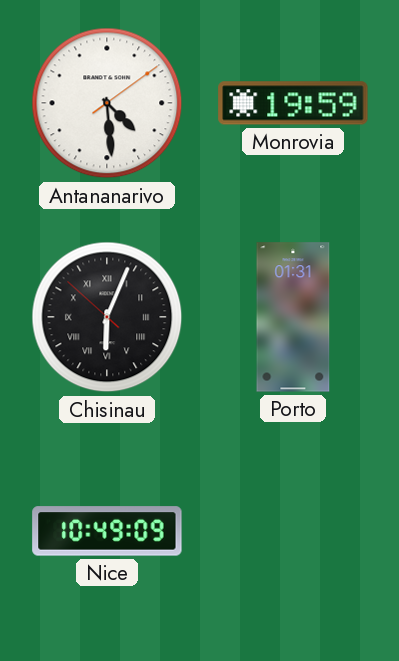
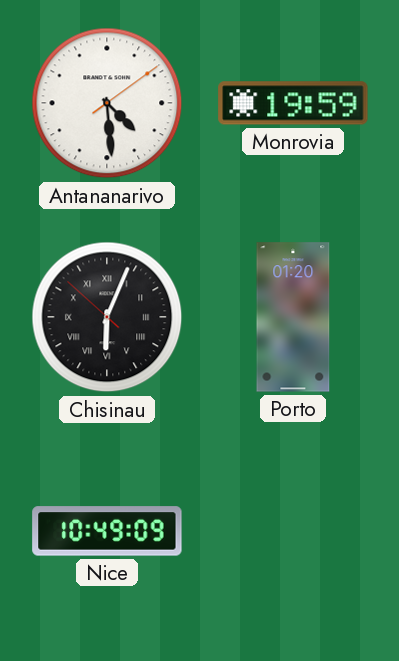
Porto: 01:31 -> 01:20 (293, 317)
